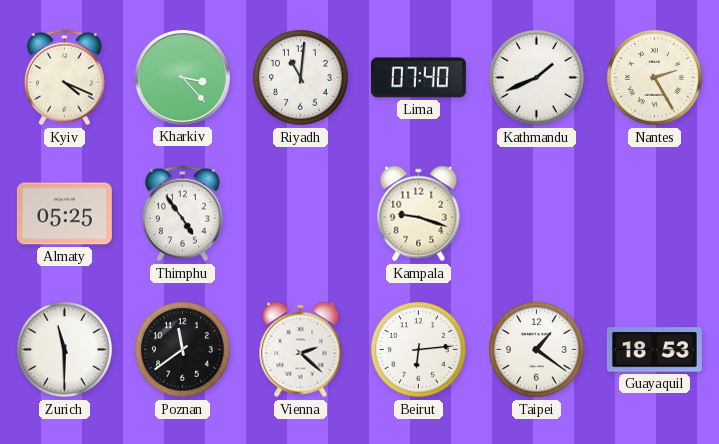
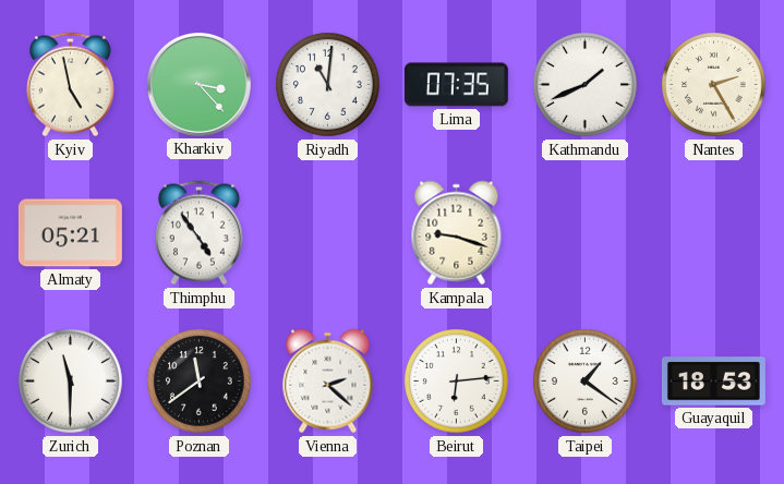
Kyiv: 4:19 -> 4:58 (70, 85)
Lima: 07:40 -> 07:35 (456, 85)
Almaty: 05:25 -> 05:21 (70, 233)
